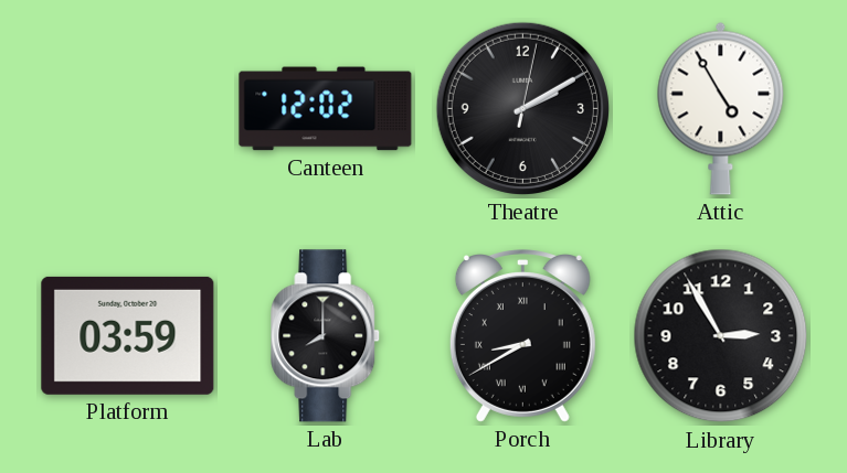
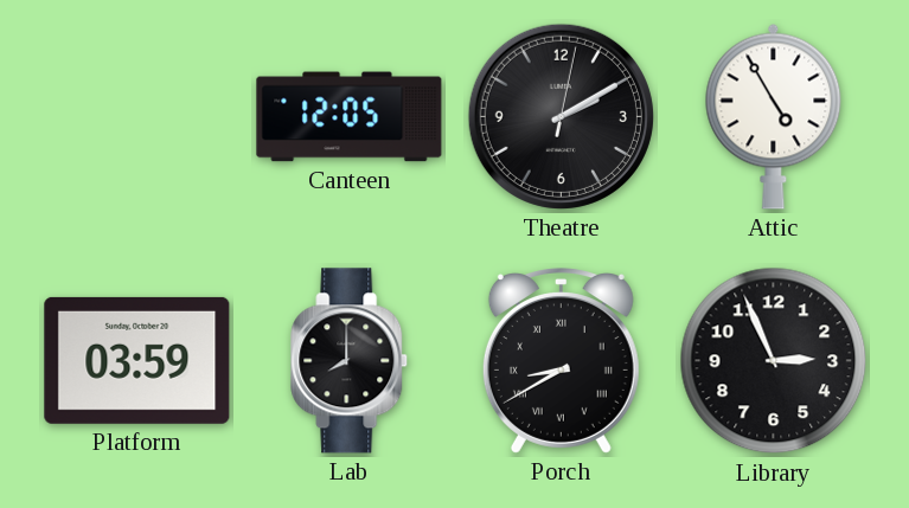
Canteen: 12:02 -> 12:05 (350, 117)
Library: 2:55 -> 2:56 (774, 361)
